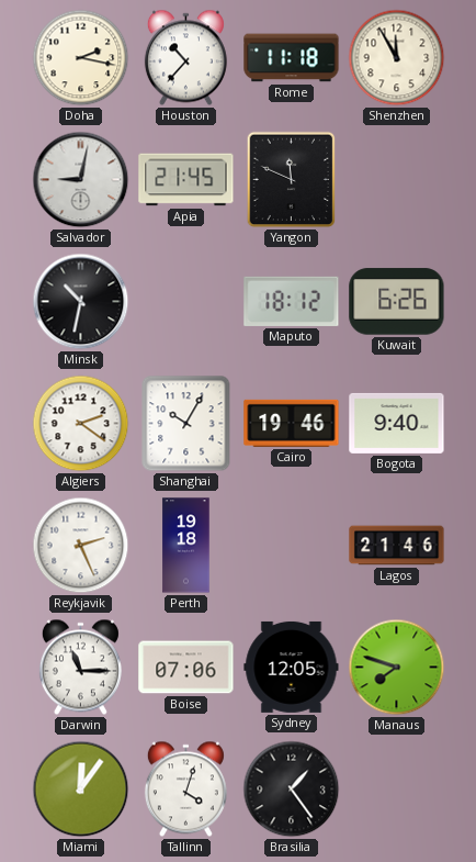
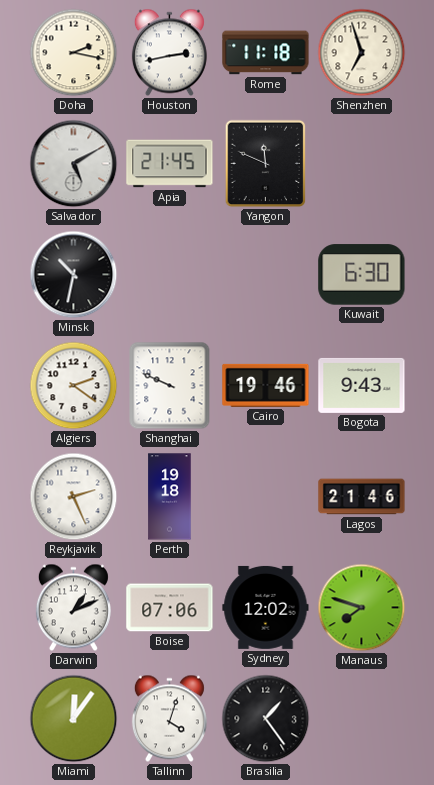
Houston: 10:37 -> 2:43 (169, 53)
Shenzhen: 11:55 -> 6:57 (362, 53)
Salvador: 9:02 -> 5:10 (74, 164)
Maputo: 18:12 -> none (292, 301)
Kuwait: 6:26 -> 6:30 (362, 275)
Shanghai: 10:05 -> 9:49 (170, 386)
Bogota: 9:40 -> 9:43 (362, 385)
Darwin: 11:15 -> 1:11 (73, 608)
Sydney: 12:05 -> 12:02 (266, 607)
